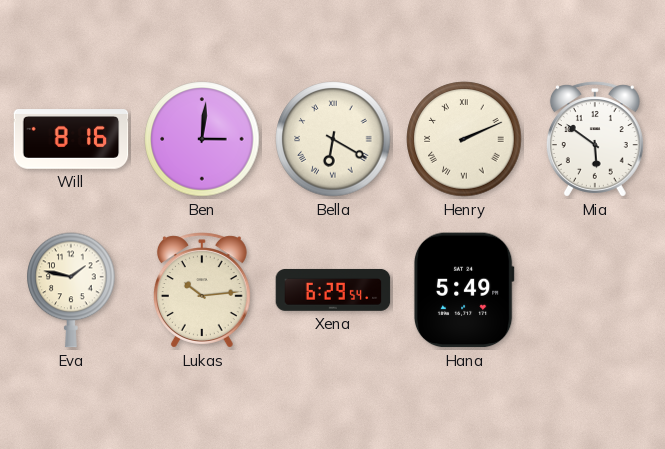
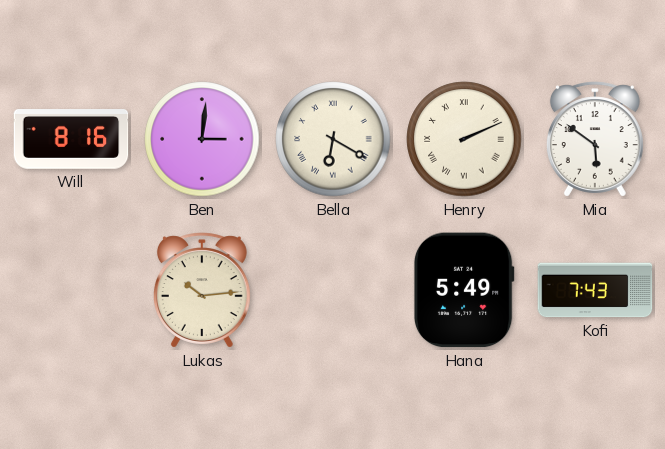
Eva: 1:47 -> none (71, 290)
Xena: 6:29 -> none (333, 290)
Kofi: none -> 7:43 (595, 290)
